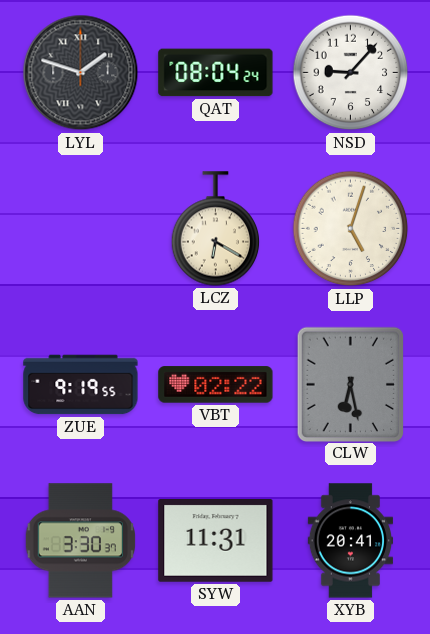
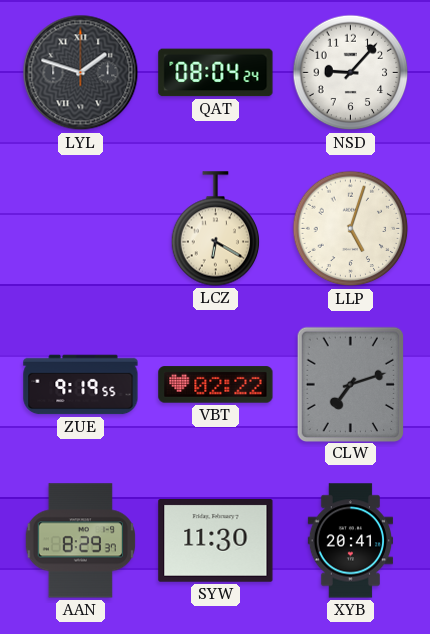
CLW: 6:28 -> 7:12 (350, 384)
AAN: 3:30 -> 8:29 (80, 541)
SYW: 11:31 -> 11:30 (216, 540)
